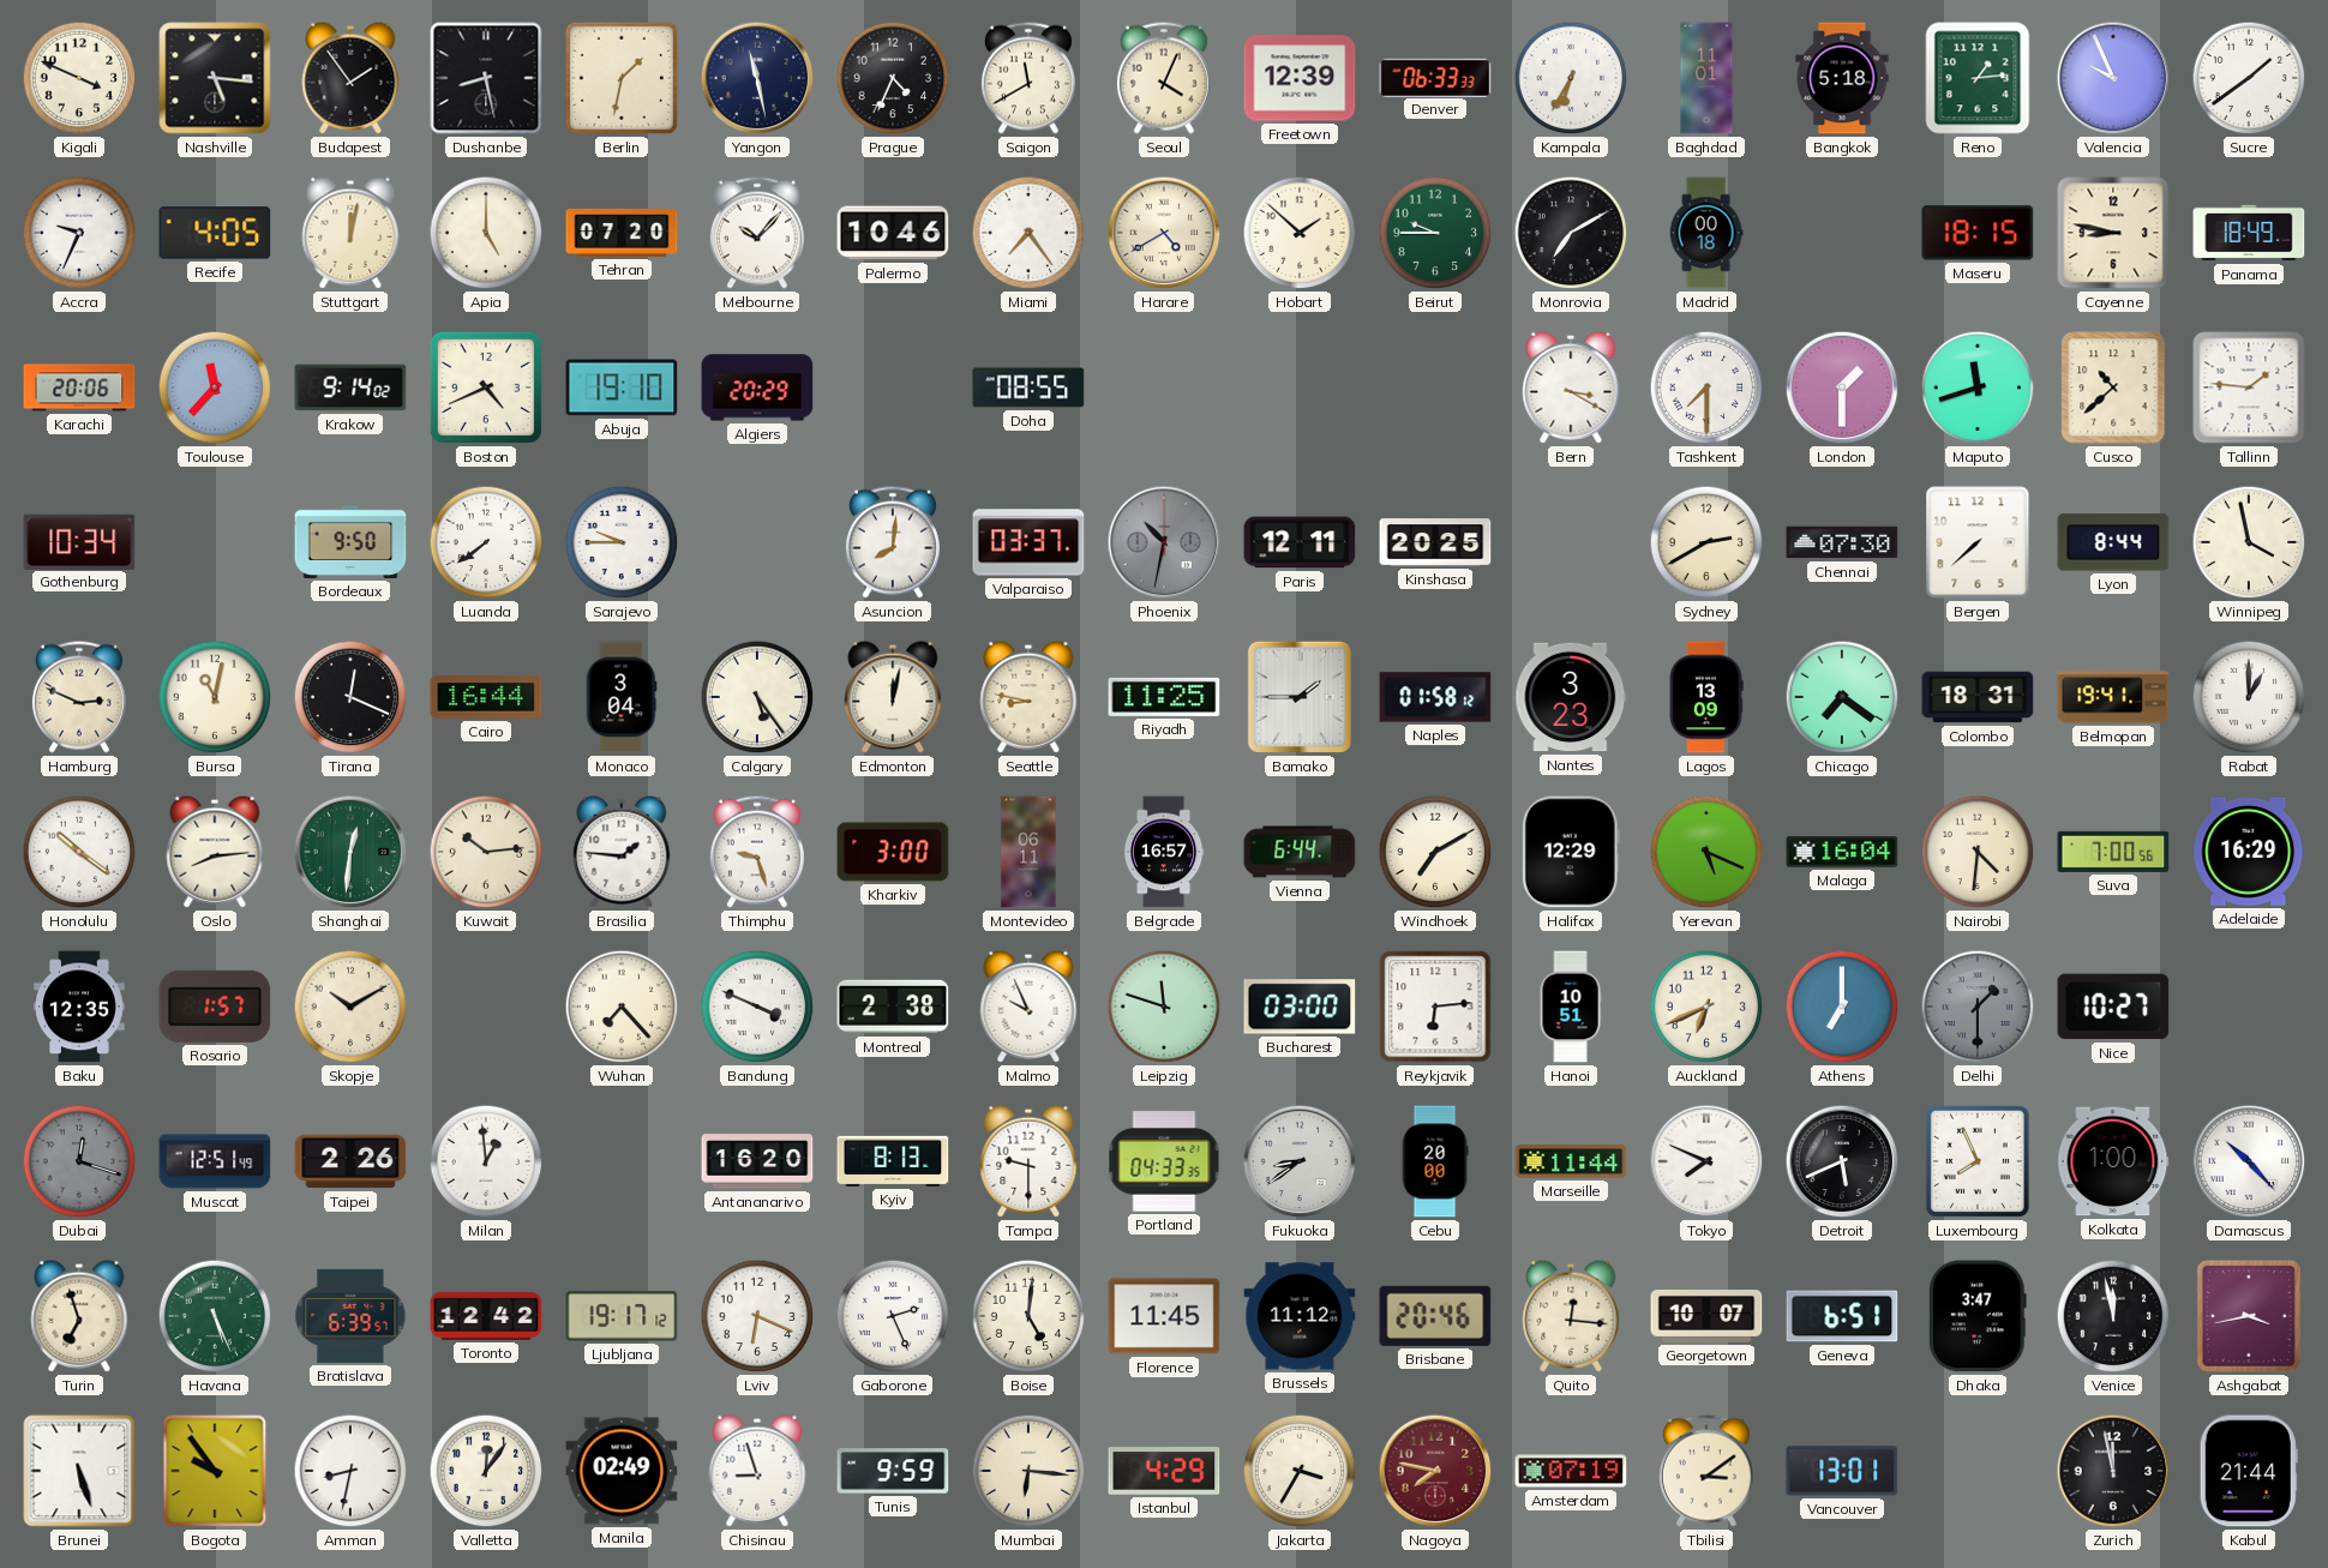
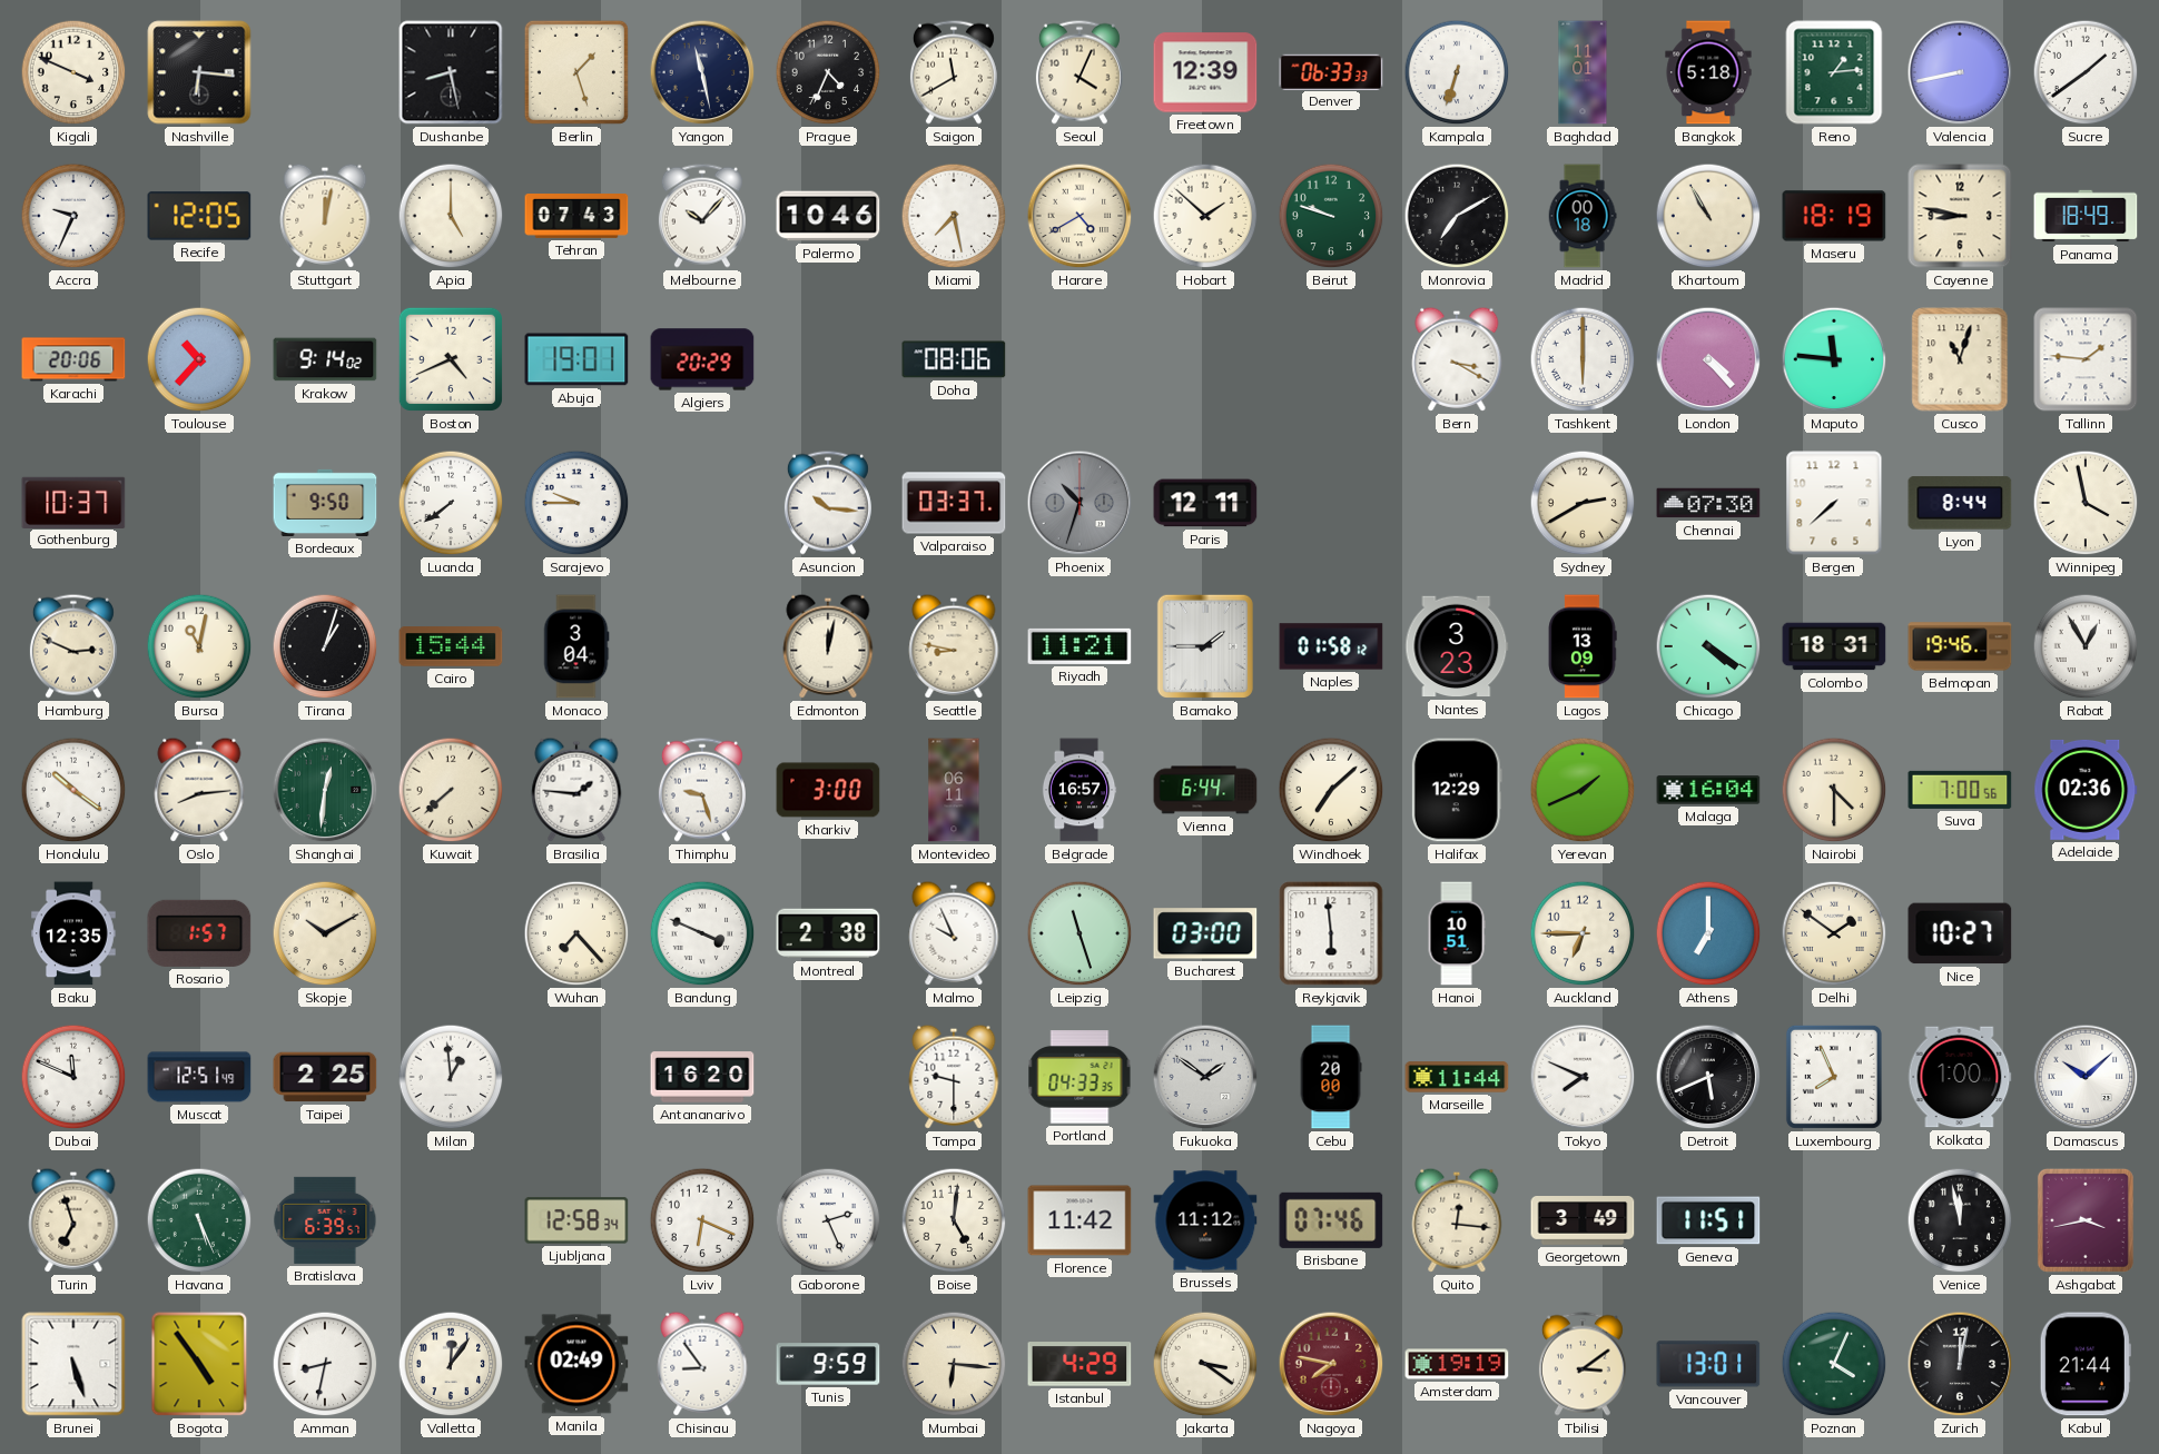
Nashville: 5:16 -> 6:16 (199, 72)
Budapest: 1:54 -> none (350, 78)
Berlin: 1:32 -> 1:27 (576, 72)
Kampala: 6:35 -> 6:33 (1457, 72)
Valencia: 9:56 -> 8:43 (1960, 72)
Recife: 4:05 -> 12:05 (199, 216)
Tehran: 07:20 -> 07:43 (576, 217)
Miami: 7:24 -> 7:28 (954, 216)
Beirut: 9:45 -> 9:48 (1331, 216)
Khartoum: none -> 10:55 (1708, 216)
Maseru: 18:15 -> 18:19 (1834, 216)
Toulouse: 11:37 -> 10:37 (199, 359)
Abuja: 19:10 -> 19:01 (576, 359)
Doha: 08:55 -> 08:06 (954, 359)
Tashkent: 7:30 -> 6:00 (1583, 359)
London: 1:30 -> 4:23 (1708, 359)
Maputo: 11:42 -> 11:46 (1834, 359)
Cusco: 10:38 -> 11:03 (1960, 359)
Gothenburg: 10:34 -> 10:37 (73, 502)
Asuncion: 8:01 -> 10:16 (828, 503)
Phoenix: 10:32 -> 10:33 (1079, 503)
Kinshasa: 20:25 -> none (1435, 542)
Tirana: 12:19 -> 1:03 (325, 646)
Cairo: 16:44 -> 15:44 (451, 646)
Calgary: 5:24 -> none (757, 697)
Riyadh: 11:25 -> 11:21 (1079, 646)
Chicago: 7:21 -> 4:21 (1708, 646)
Belmopan: 19:41 -> 19:46 (1960, 646)
Rabat: 1:00 -> 12:55 (2086, 646)
Kuwait: 10:14 -> 7:38 (451, 790)
Windhoek: 7:10 -> 7:08 (1331, 790)
Yerevan: 5:19 -> 1:41 (1583, 790)
Nairobi: 4:31 -> 4:30 (1834, 790)
Adelaide: 16:29 -> 02:36 (2086, 790)
Leipzig: 11:48 -> 11:27 (1079, 933)
Reykjavik: 6:14 -> 5:59 (1331, 933)
Auckland: 6:41 -> 6:45 (1583, 933)
Delhi: 1:30 -> 1:51 (1834, 933)
Delhi dial: grey -> cream (1834, 933)
Dubai: 12:18 -> 11:49 (73, 1077)
Dubai dial: grey -> white (73, 1077)
Taipei: 2:26 -> 2:25 (325, 1077)
Kyiv: 8:13 -> none (893, 1161)
Fukuoka: 8:39 -> 1:51 (1205, 1077)
Damascus: 10:23 -> 10:08 (2086, 1077)
Toronto: 12:42 -> none (486, 1316)
Ljubljana: 19:17 -> 12:58 (576, 1220)
Florence: 11:45 -> 11:42 (1079, 1220)
Brisbane: 20:46 -> 07:46 (1331, 1220)
Georgetown: 10:07 -> 3:49 (1583, 1221)
Geneva: 6:51 -> 11:51 (1708, 1220)
Dhaka: 3:47 -> none (1978, 1316)
Bogota: 9:54 -> 4:54 (199, 1364)
Chisinau: 8:57 -> 8:54 (702, 1364)
Jakarta: 3:35 -> 3:21 (1205, 1364)
Amsterdam: 07:19 -> 19:19 (1457, 1364)
Poznan: none -> 4:04 (1834, 1364)
Zurich: 11:58 -> 12:02 (1960, 1364)
